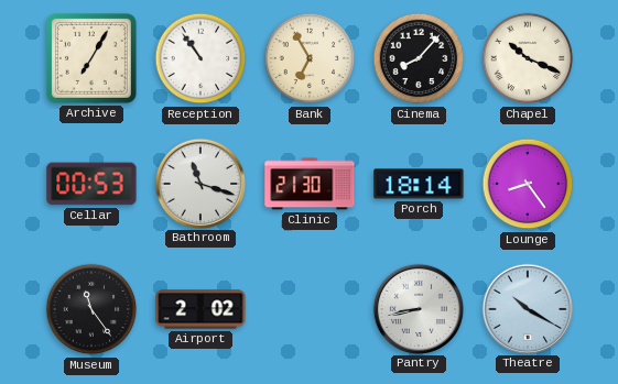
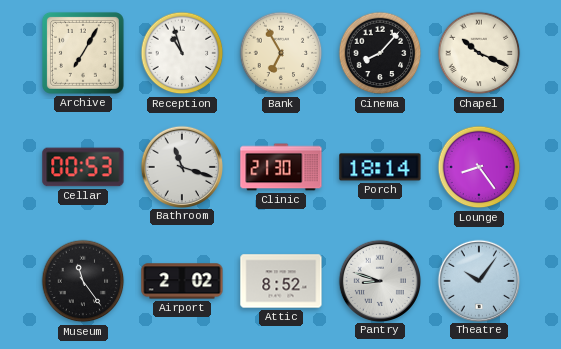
Reception: 10:54 -> 10:57 (182, 53)
Attic: none -> 8:52 (281, 281)
Pantry: 8:43 -> 8:48 (379, 280)
Theatre: 10:20 -> 10:06 (478, 280)
